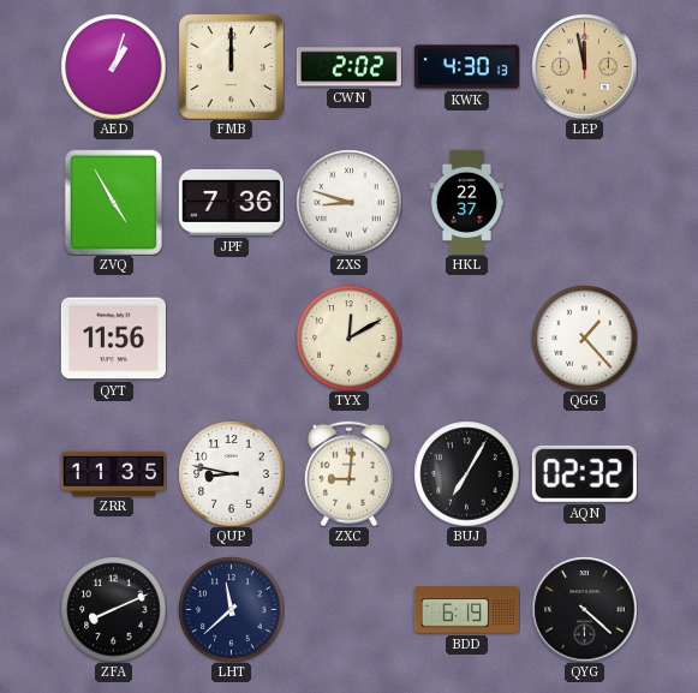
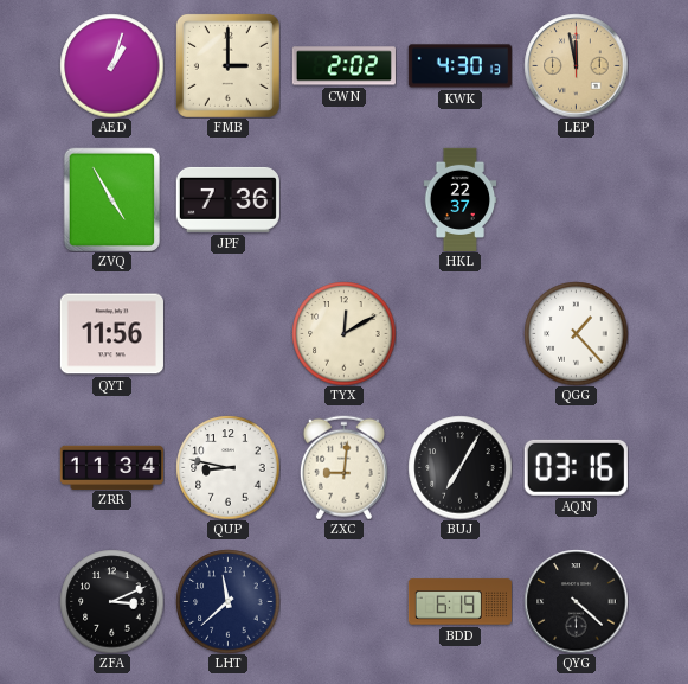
FMB: 12:00 -> 3:00 (227, 65)
ZXS: 8:48 -> none (348, 202)
ZRR: 11:35 -> 11:34 (111, 467)
AQN: 02:32 -> 03:16 (576, 467)
ZFA: 8:11 -> 3:11 (111, 601)
